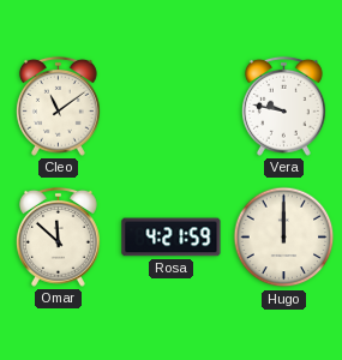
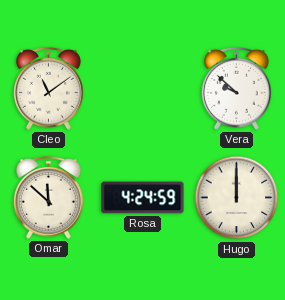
Vera: 9:47 -> 9:52 (236, 88)
Rosa: 4:21 -> 4:24 (143, 198)
